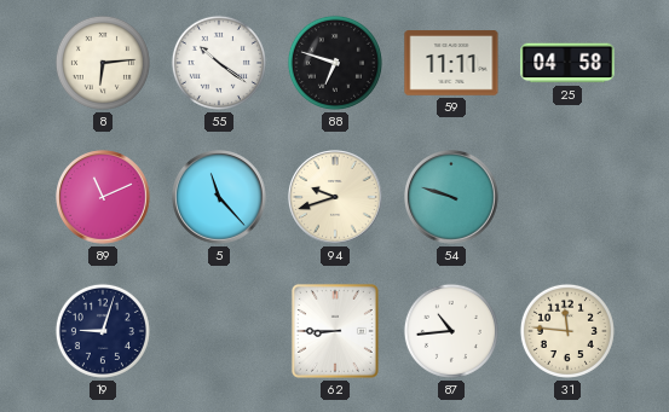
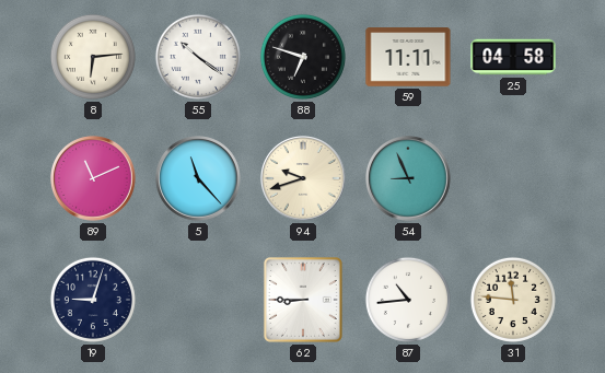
54: 9:48 -> 8:56 (408, 178)
